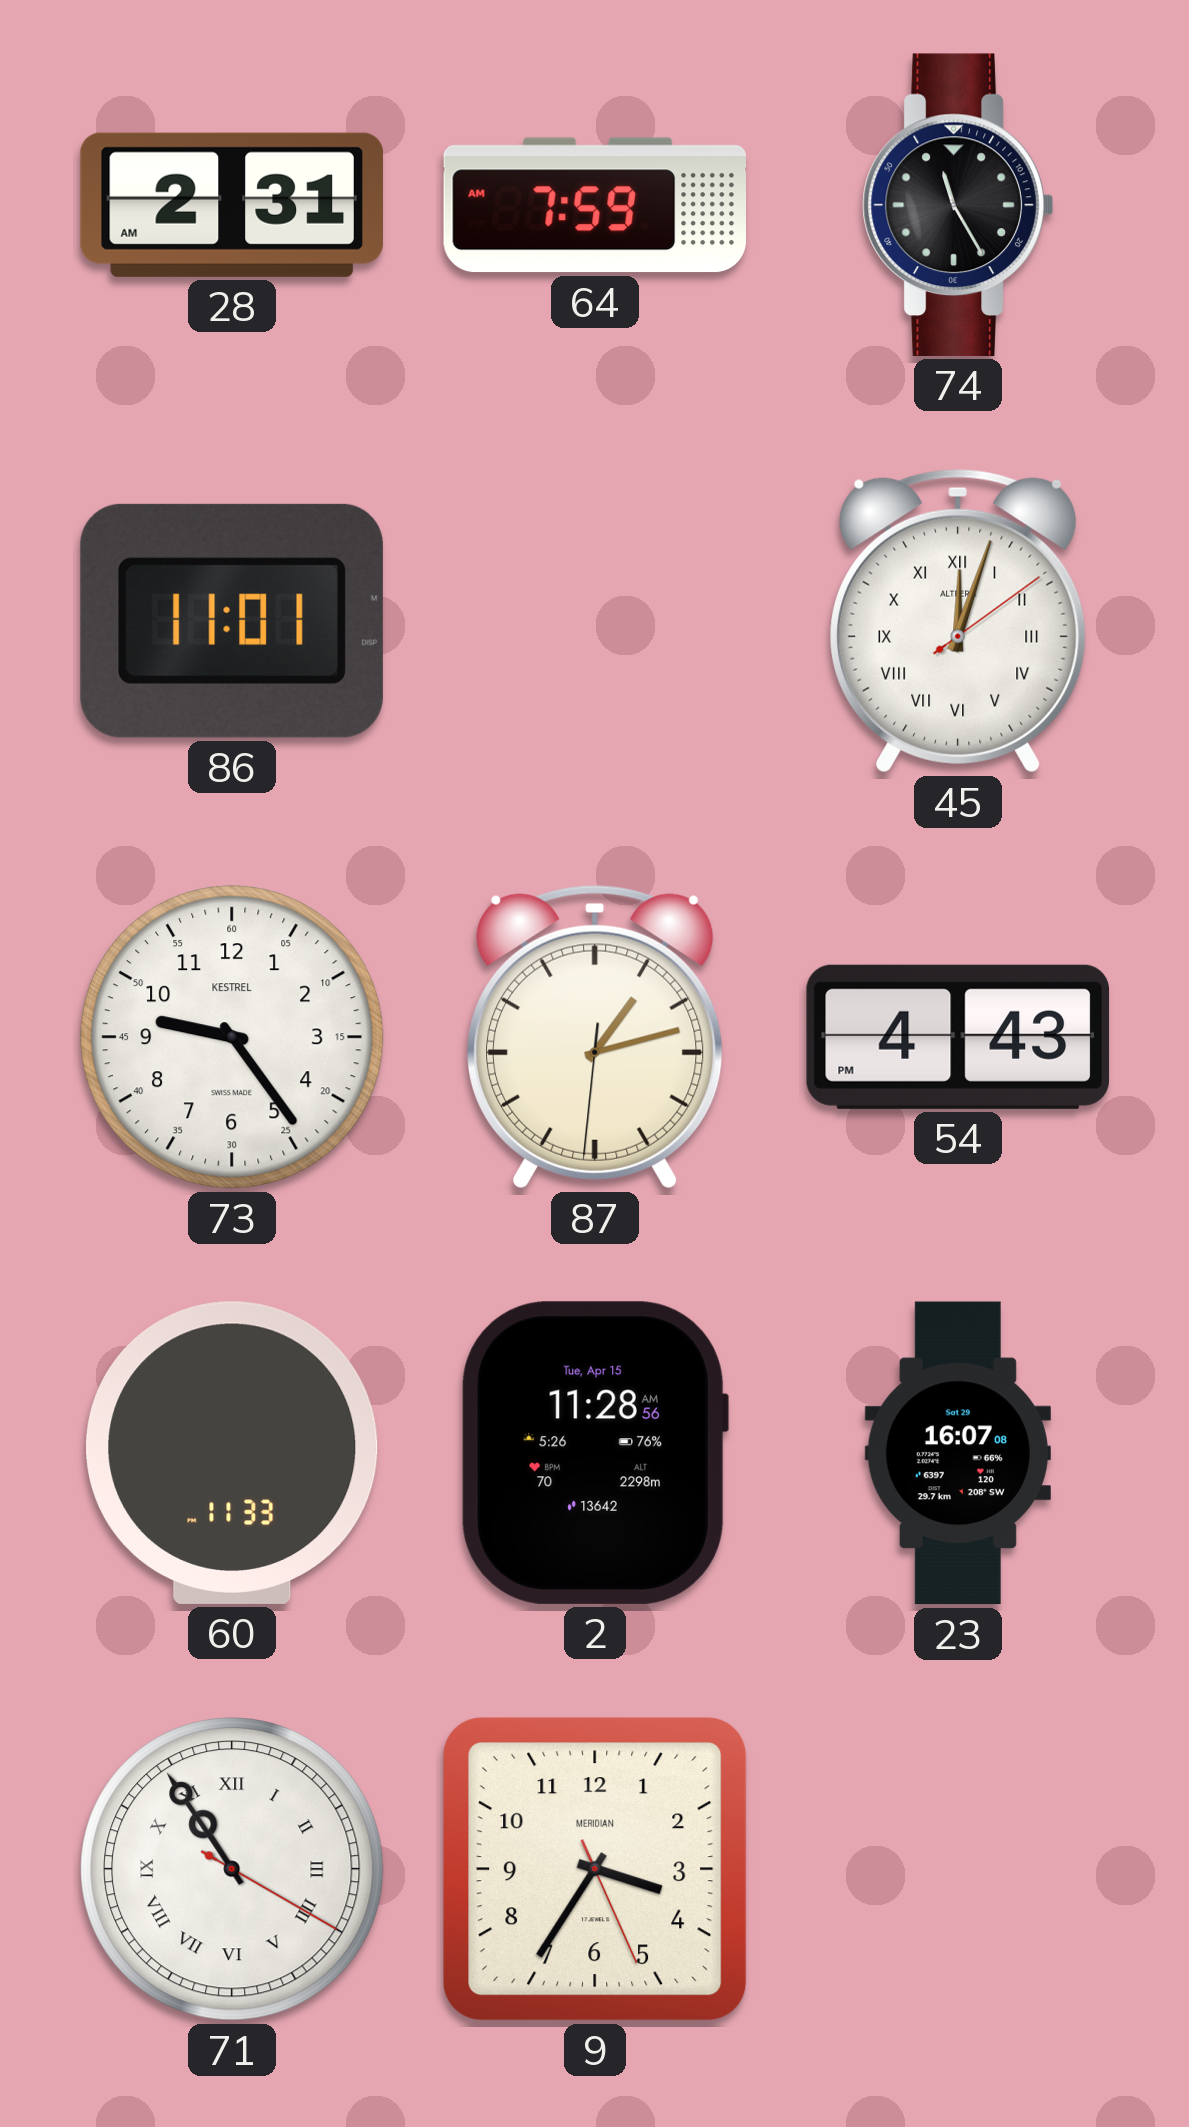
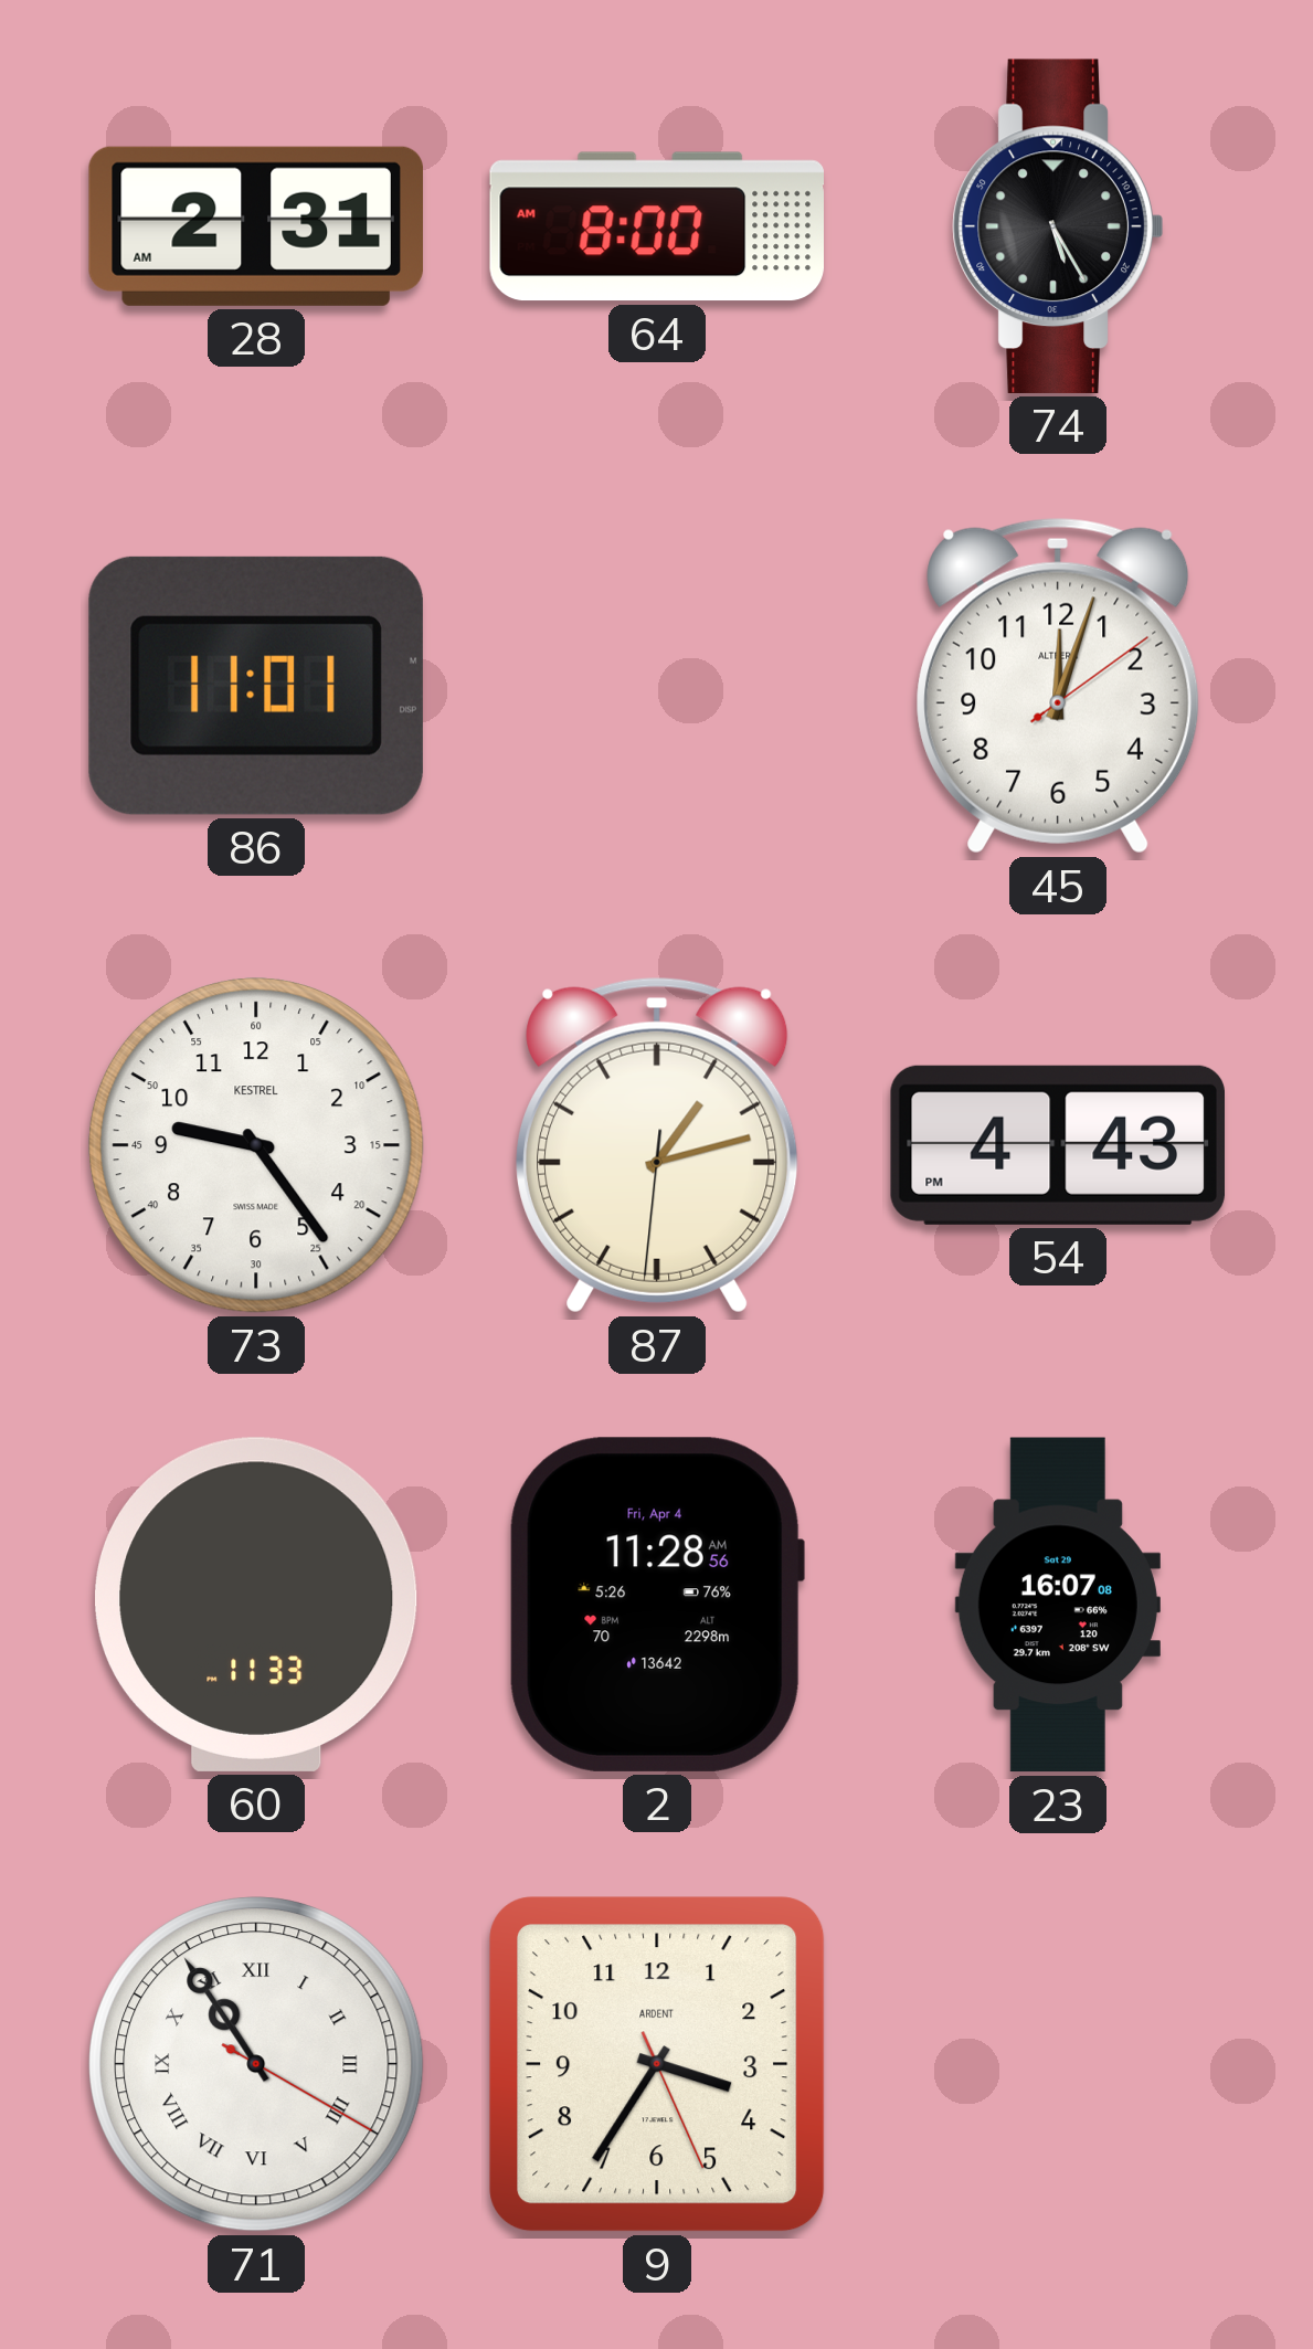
64: 7:59 -> 8:00 (656, 226)
74: 11:25 -> 5:25 (1058, 226)
45 numerals: Roman -> Arabic (1058, 686)
2 date: Tue, Apr 15 -> Fri, Apr 4 (657, 1605)
9 brand: MERIDIAN -> ARDENT (657, 2064)
